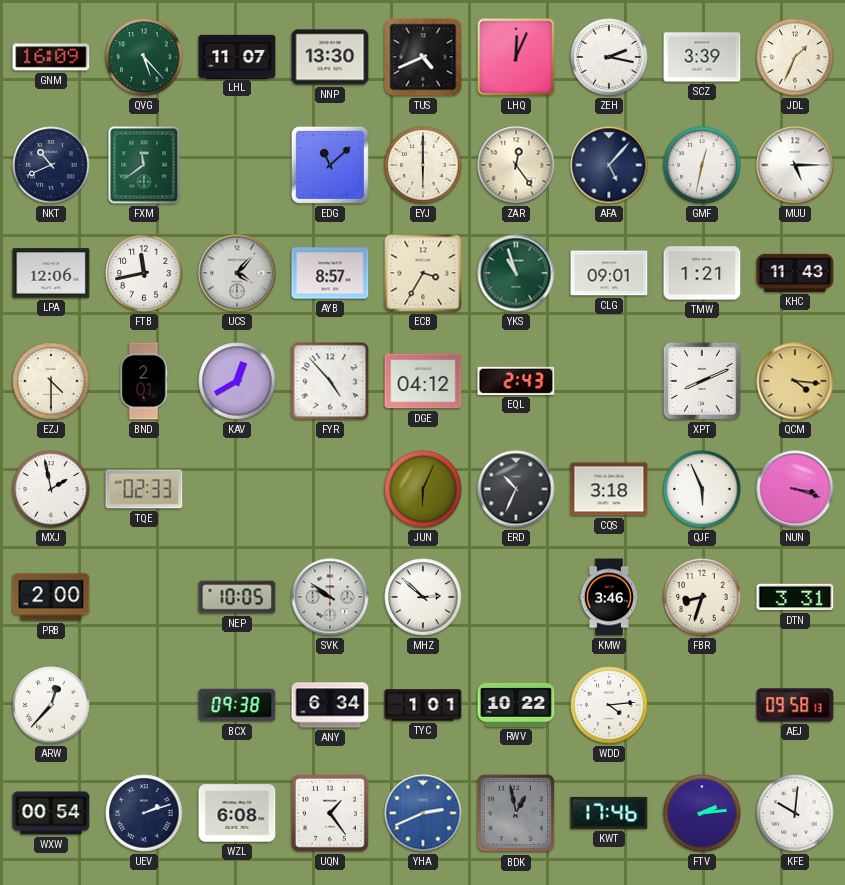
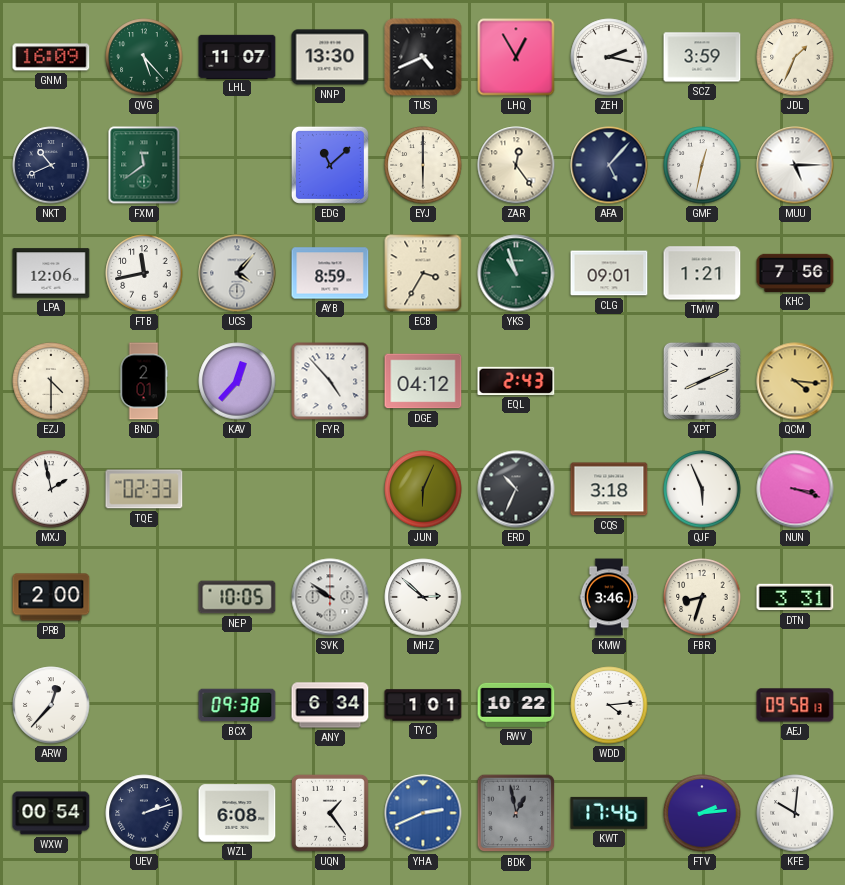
LHQ: 12:04 -> 12:55 (516, 57)
SCZ: 3:39 -> 3:59 (702, 57)
AYB: 8:57 -> 8:59 (330, 273)
KHC: 11:43 -> 7:56 (795, 273)
KAV: 12:40 -> 12:37 (237, 381)
